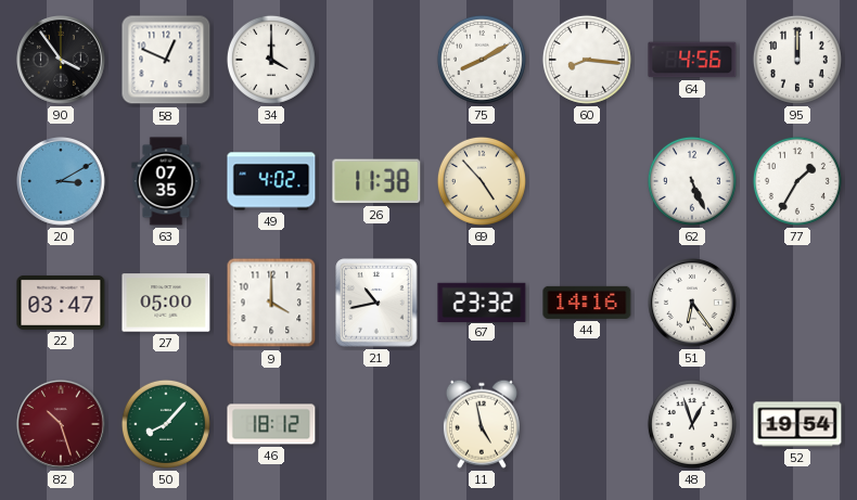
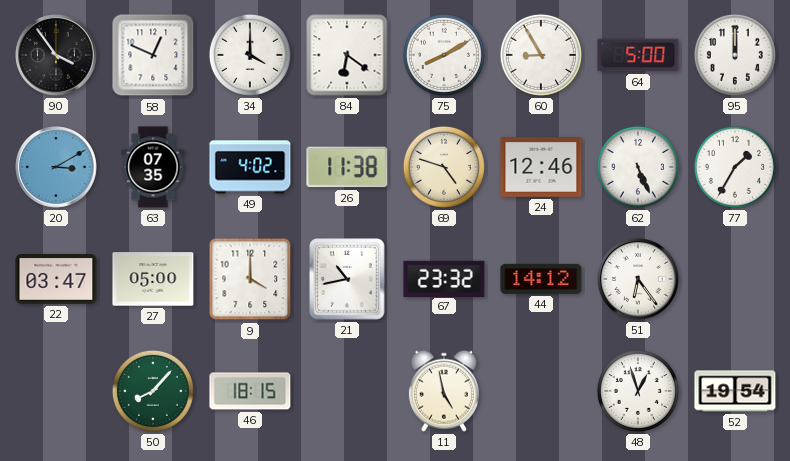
84: none -> 6:21 (347, 55)
60: 8:16 -> 8:55 (541, 55)
64: 4:56 -> 5:00 (638, 55)
69: 4:53 -> 4:48 (444, 167)
24: none -> 12:46 (541, 168)
44: 14:16 -> 14:12 (541, 279)
82: 10:27 -> none (62, 425)
46: 18:12 -> 18:15 (250, 391)
